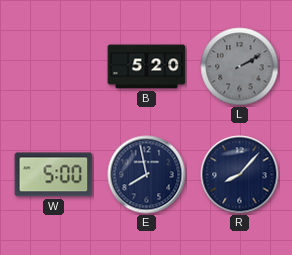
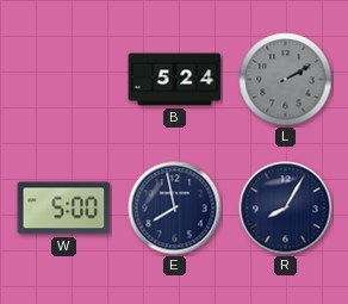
B: 5:20 -> 5:24 (175, 80)
R: 8:07 -> 8:05 (286, 209)
